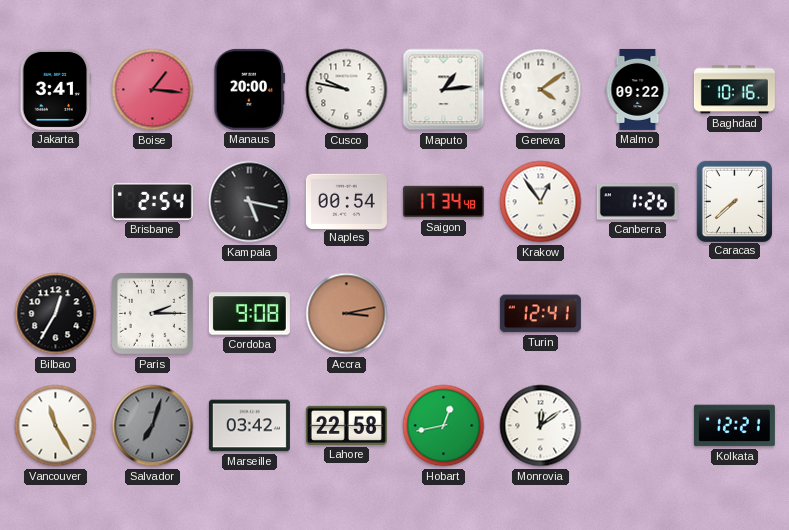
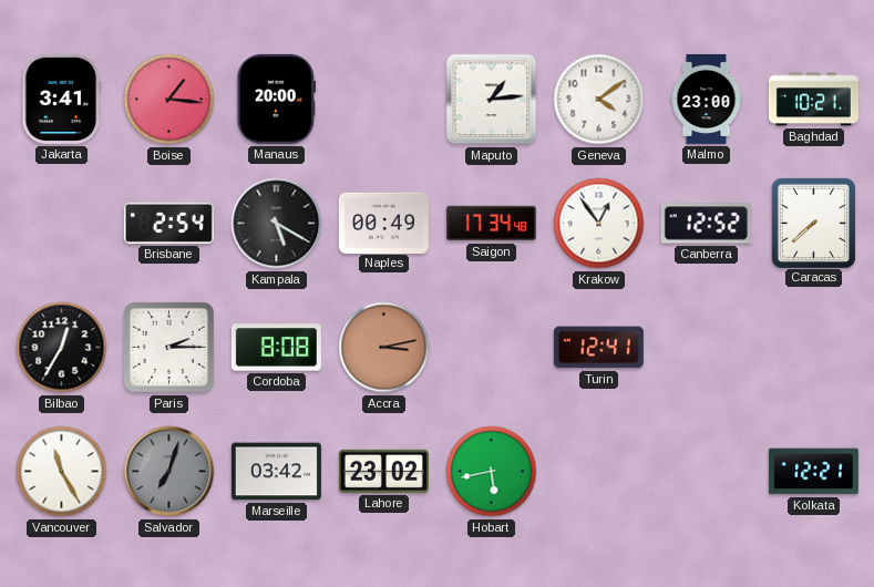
Cusco: 9:47 -> none (347, 90)
Malmo: 09:22 -> 23:00 (707, 99)
Baghdad: 10:16 -> 10:21 (813, 100)
Kampala: 5:17 -> 5:20 (277, 224)
Naples: 00:54 -> 00:49 (383, 223)
Canberra: 1:26 -> 12:52 (706, 224)
Cordoba: 9:08 -> 8:08 (276, 348)
Lahore: 22:58 -> 23:02 (383, 471)
Hobart: 12:43 -> 5:43 (492, 472)
Monrovia: 12:09 -> none (541, 426)
